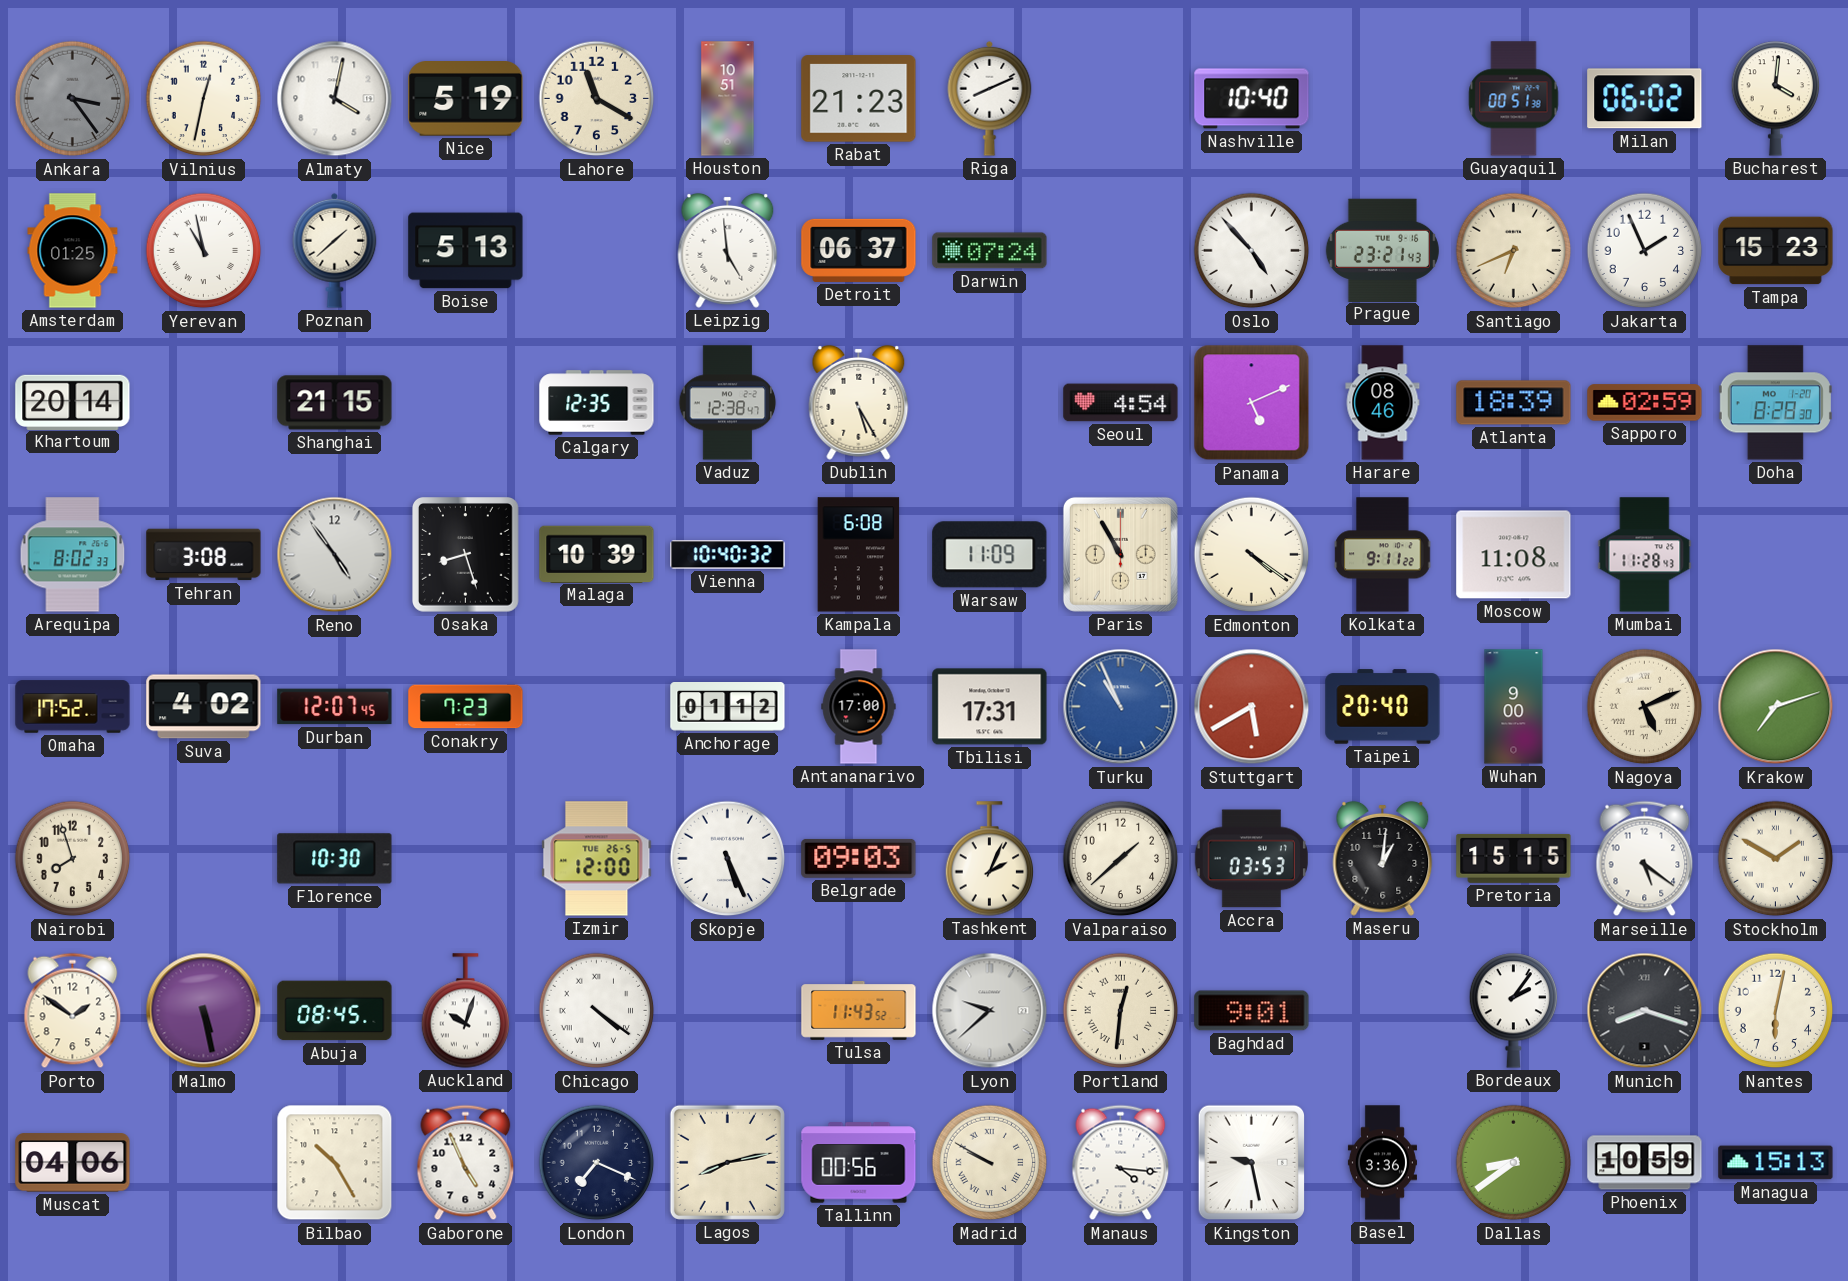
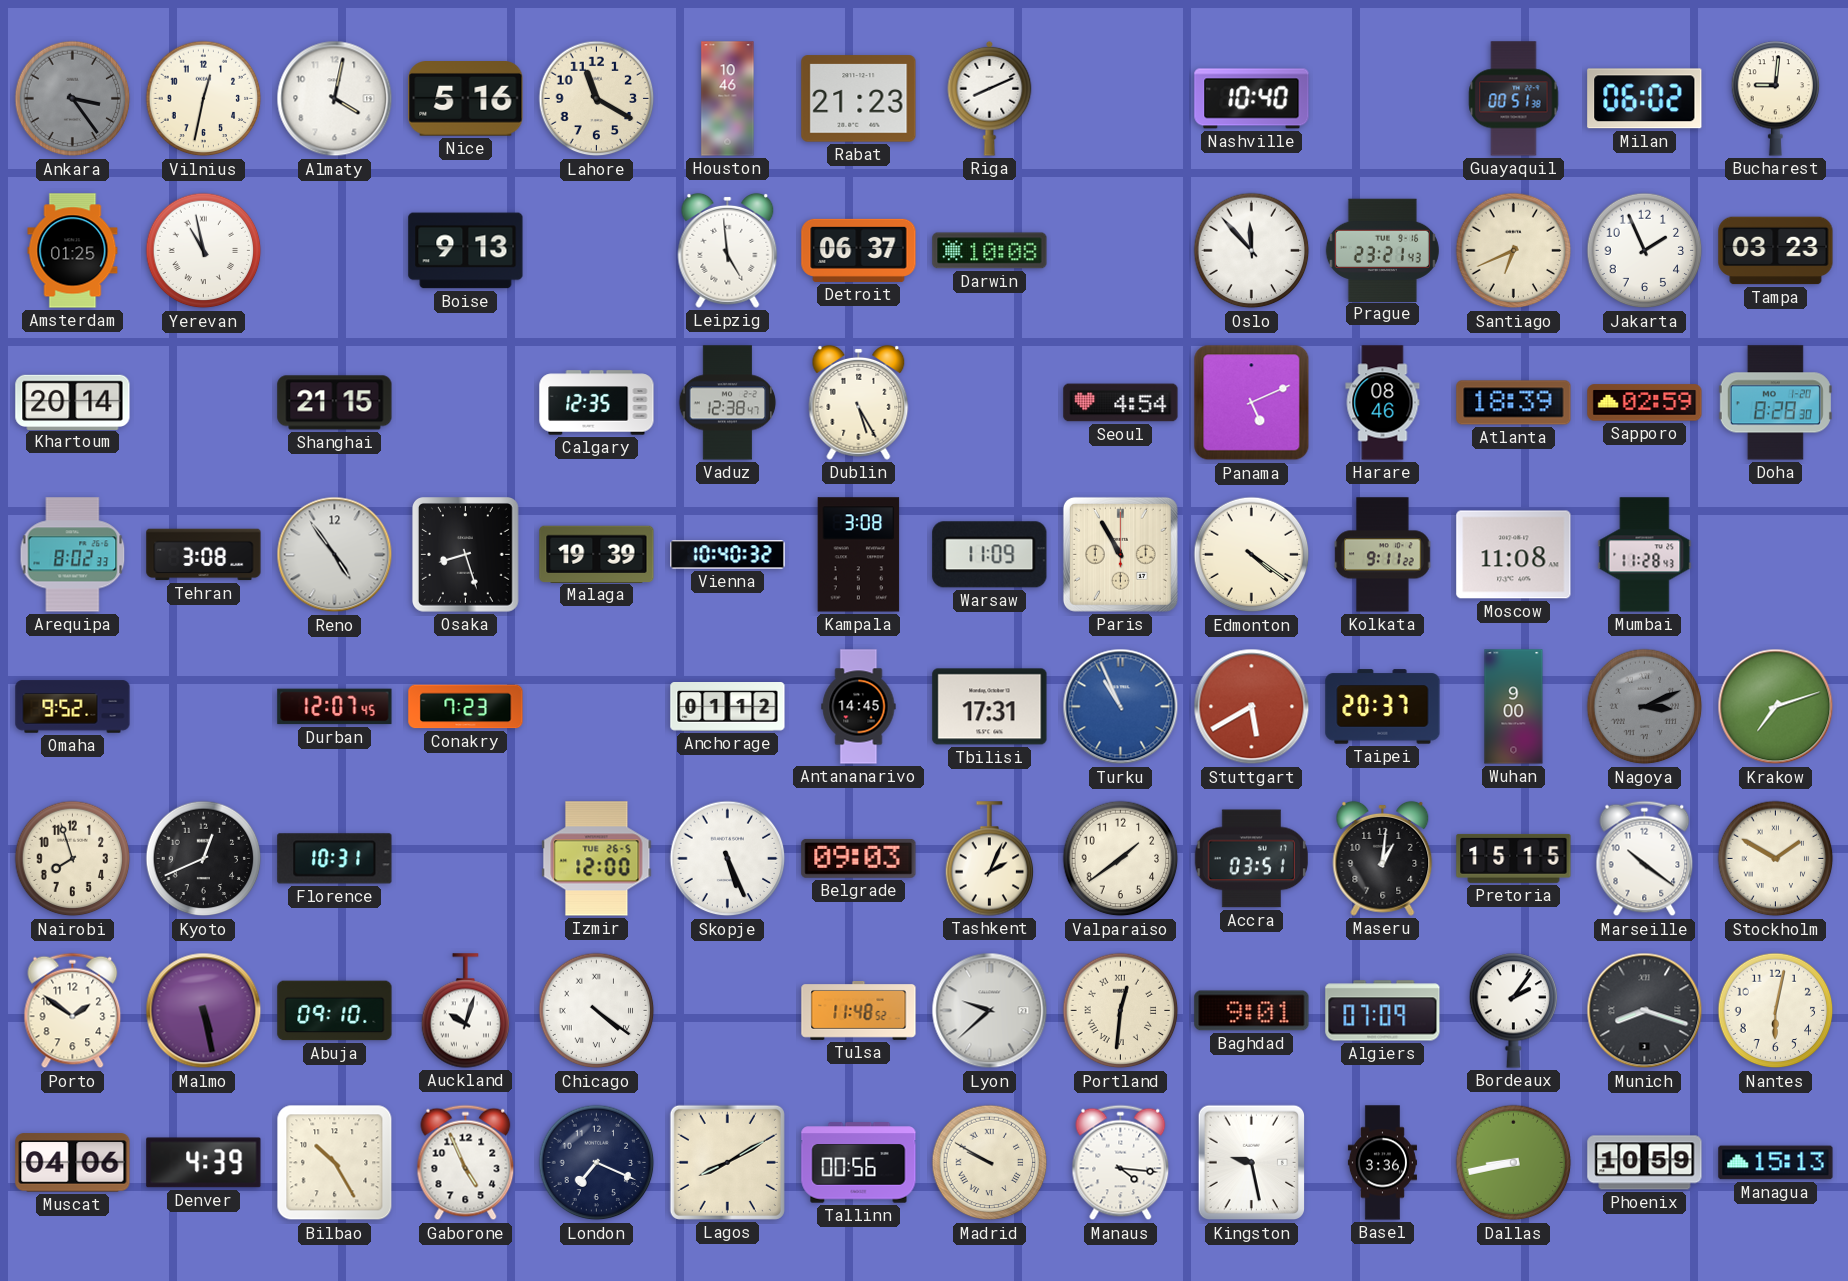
Nice: 5:19 -> 5:16 (466, 99)
Houston: 10:51 -> 10:46 (728, 99)
Bucharest: 4:01 -> 9:01 (1776, 99)
Poznan: 1:38 -> none (335, 250)
Boise: 5:13 -> 9:13 (466, 251)
Darwin: 07:24 -> 10:08 (990, 251)
Oslo: 4:53 -> 11:53 (1252, 251)
Tampa: 15:23 -> 03:23 (1776, 251)
Malaga: 10:39 -> 19:39 (597, 554)
Kampala: 6:08 -> 3:08 (859, 555)
Omaha: 17:52 -> 9:52 (73, 707)
Suva: 4:02 -> none (204, 707)
Antananarivo: 17:00 -> 14:45 (859, 707)
Taipei: 20:40 -> 20:37 (1383, 707)
Nagoya: 5:11 -> 3:11 (1645, 707)
Nagoya dial: cream -> grey (1645, 707)
Kyoto: none -> 12:41 (204, 859)
Florence: 10:30 -> 10:31 (335, 859)
Valparaiso: 1:38 -> 1:39 (1121, 859)
Accra: 03:53 -> 03:51 (1251, 859)
Marseille: 5:21 -> 10:21 (1645, 859)
Abuja: 08:45 -> 09:10 (335, 1011)
Tulsa: 11:43 -> 11:48 (859, 1011)
Algiers: none -> 07:09 (1383, 1011)
Denver: none -> 4:39 (204, 1163)
Lagos: 8:13 -> 8:10 (727, 1162)
Dallas: 8:39 -> 8:43 (1514, 1163)
